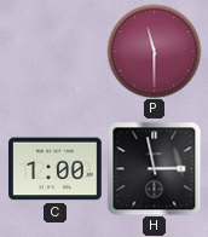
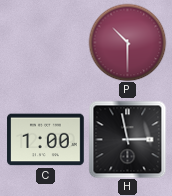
P: 11:30 -> 10:30 (127, 42)
